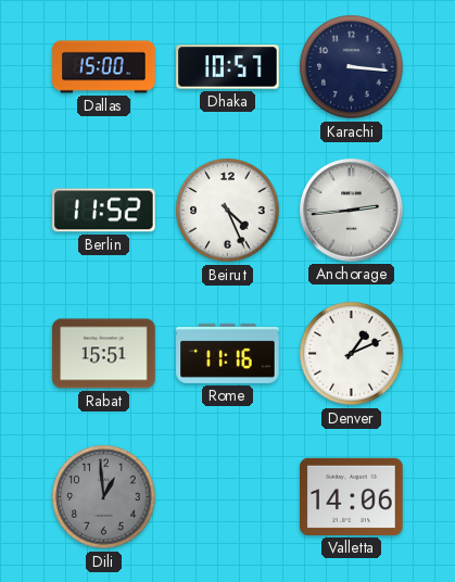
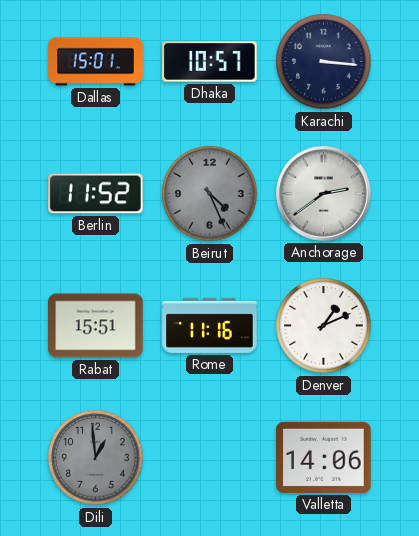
Dallas: 15:00 -> 15:01 (96, 62)
Beirut dial: white -> grey (210, 194)
Anchorage: 2:44 -> 2:39 (324, 194)
